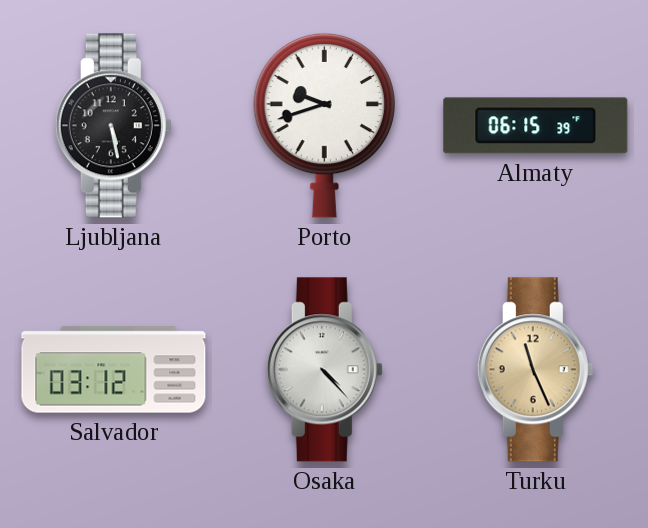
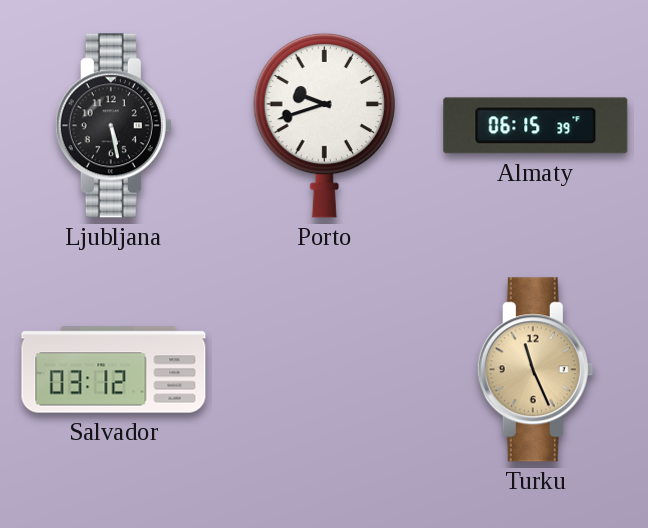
Osaka: 4:23 -> none (324, 370)
